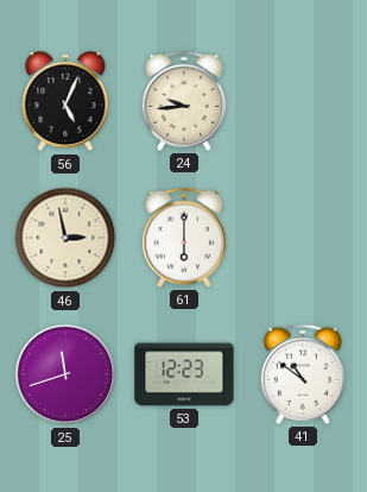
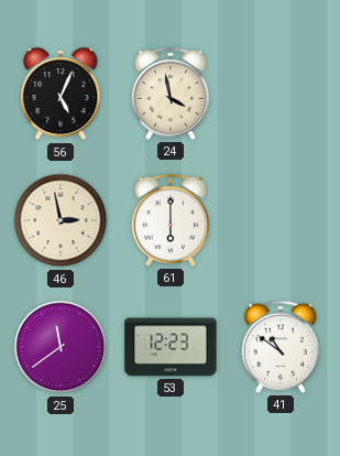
24: 9:44 -> 3:58 (171, 94)
25: 11:42 -> 11:39 (61, 347)
